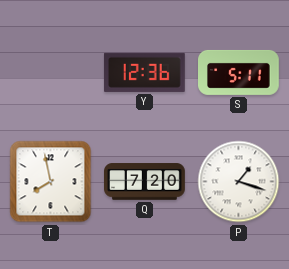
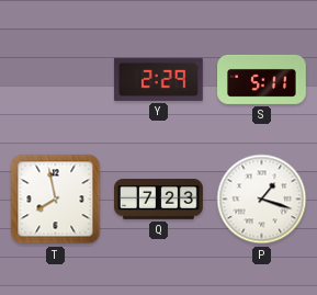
Y: 12:36 -> 2:29 (158, 79)
Q: 7:20 -> 7:23 (159, 200)
